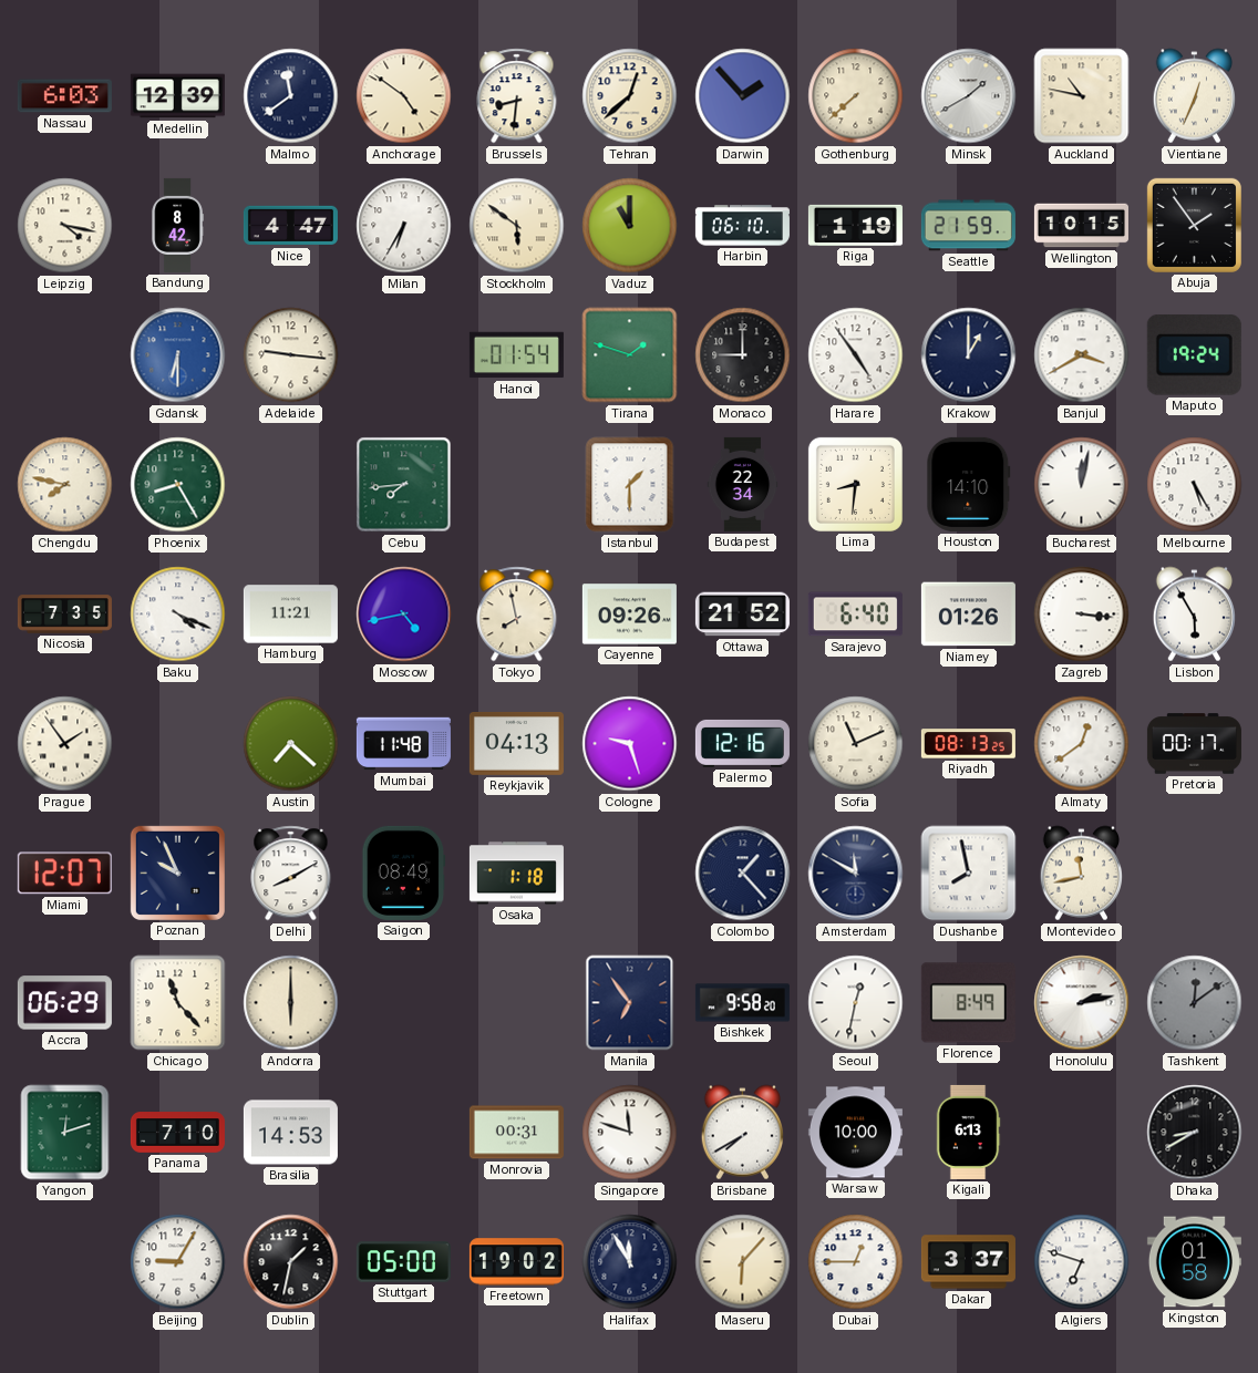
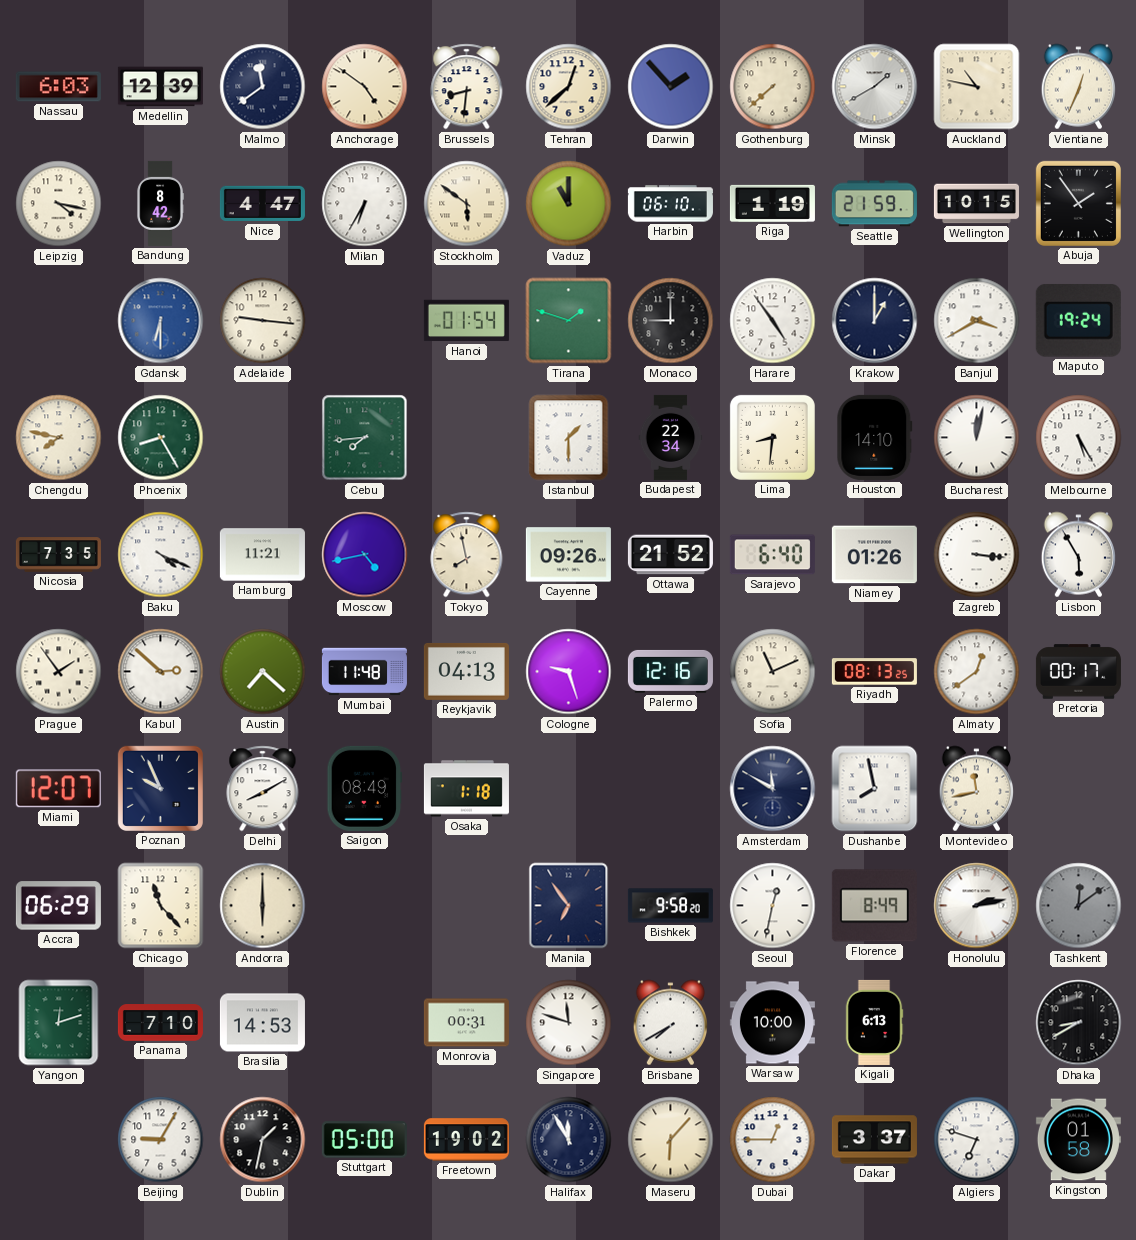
Kabul: none -> 2:52 (161, 672)
Colombo: 1:23 -> none (743, 874)
